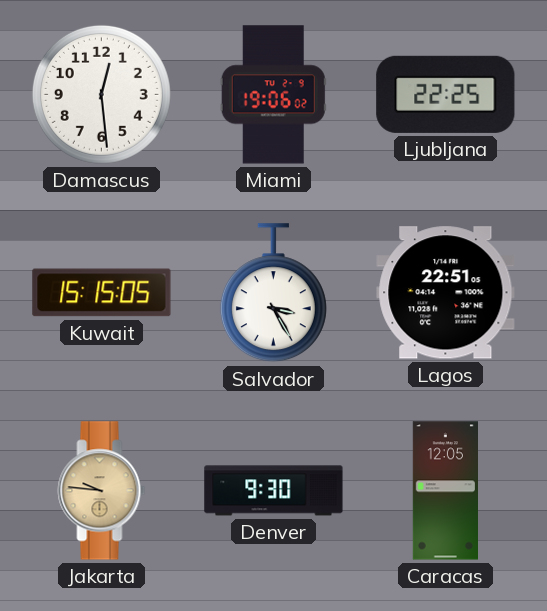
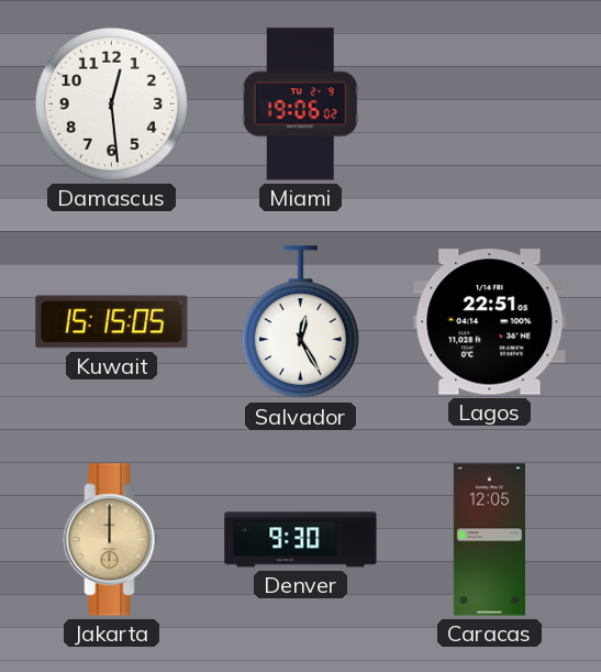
Ljubljana: 22:25 -> none (446, 94)
Salvador: 3:25 -> 12:25 (300, 322)
Jakarta: 9:46 -> 12:00 (112, 540)
